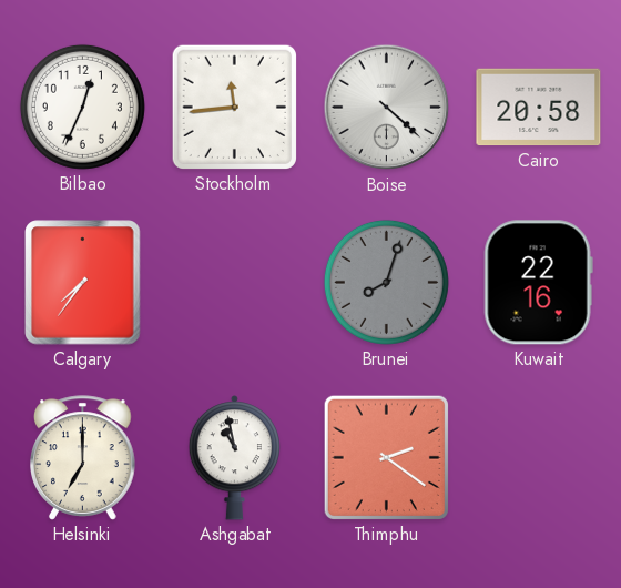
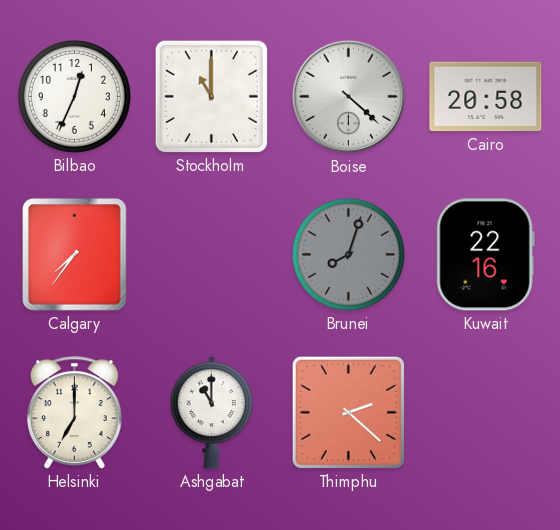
Stockholm: 11:44 -> 11:00 (211, 96)
Ashgabat: 10:58 -> 11:00 (211, 413)
Thimphu: 2:21 -> 2:22 (348, 412)
